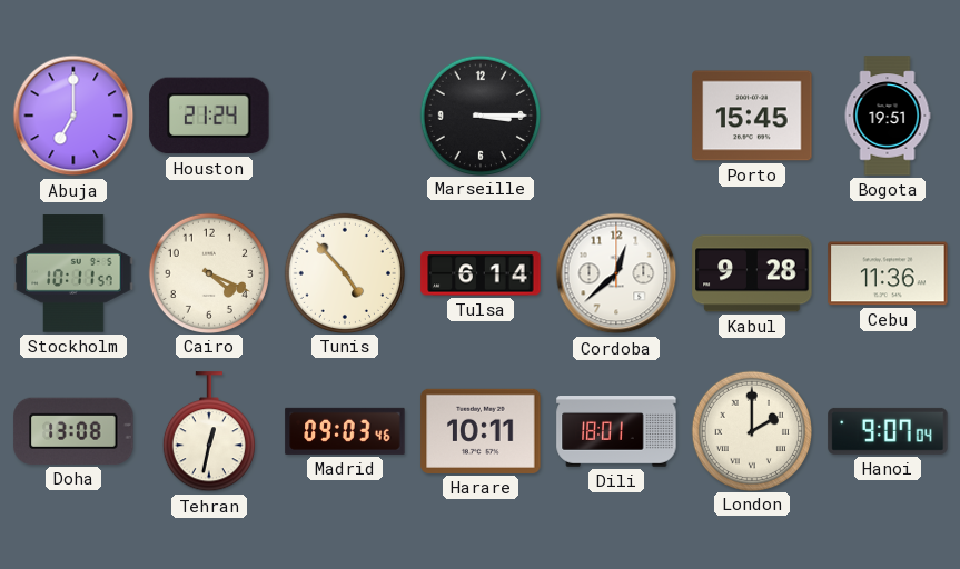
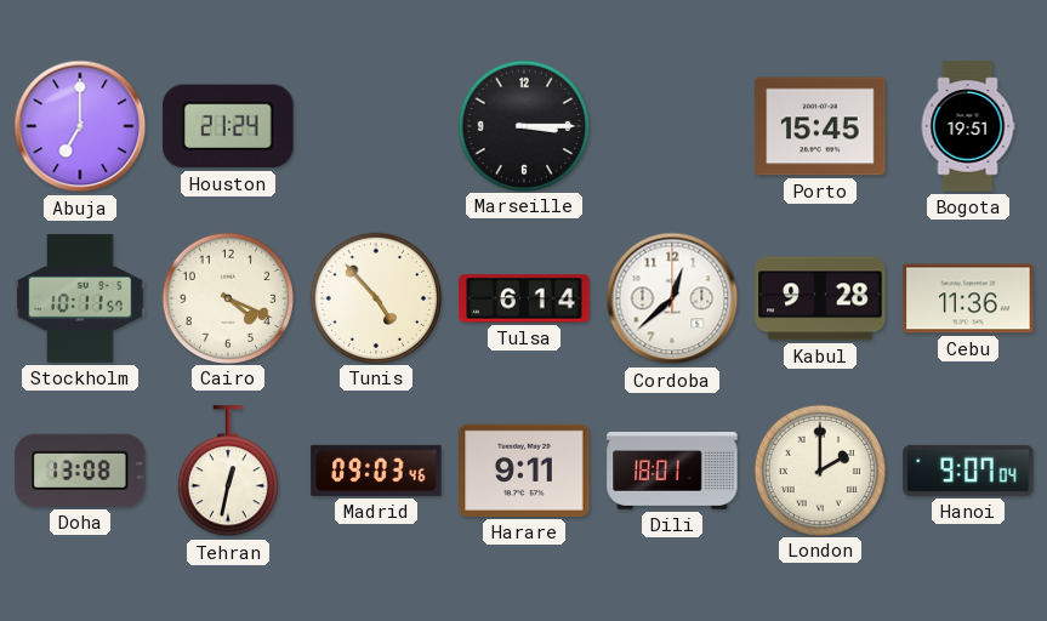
Harare: 10:11 -> 9:11 (524, 471)
